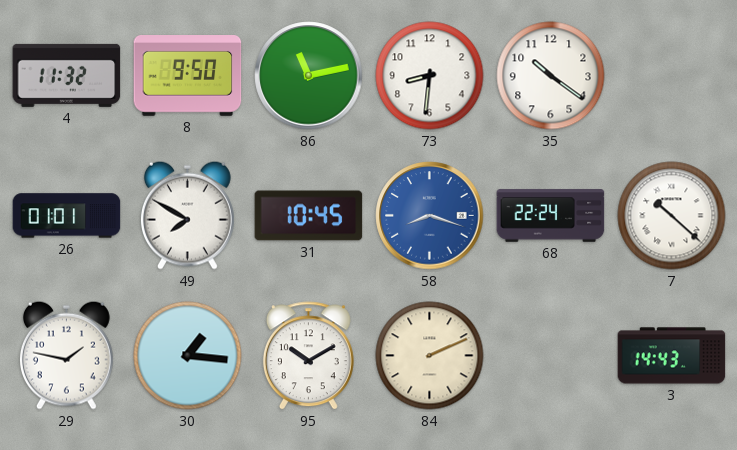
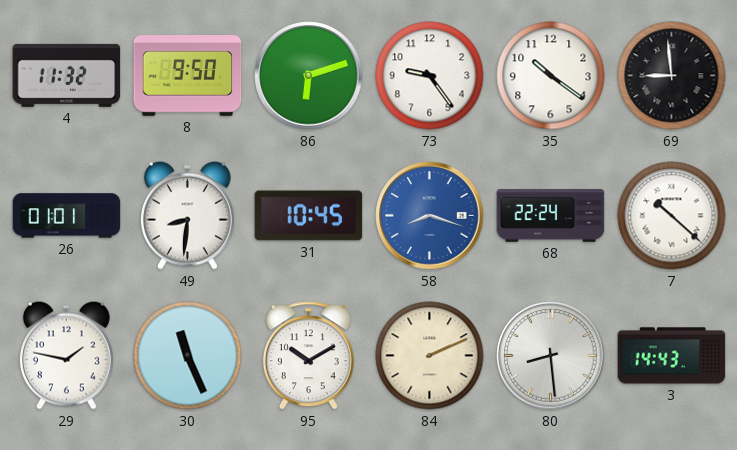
86: 11:13 -> 6:12 (309, 76)
73: 8:31 -> 9:24 (430, 76)
69: none -> 8:59 (672, 76)
49: 7:50 -> 8:31 (187, 215)
30: 1:16 -> 11:26 (188, 356)
80: none -> 8:29 (551, 356)
